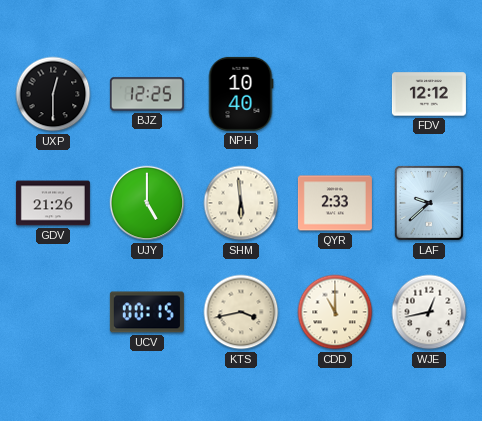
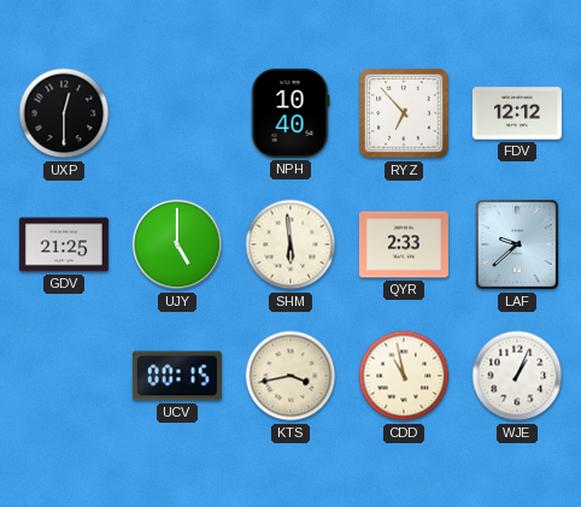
BJZ: 12:25 -> none (147, 94)
RYZ: none -> 6:53 (404, 113)
GDV: 21:26 -> 21:25 (64, 244)
CDD: 11:00 -> 10:58 (404, 376)
WJE: 12:43 -> 1:04 (517, 376)
